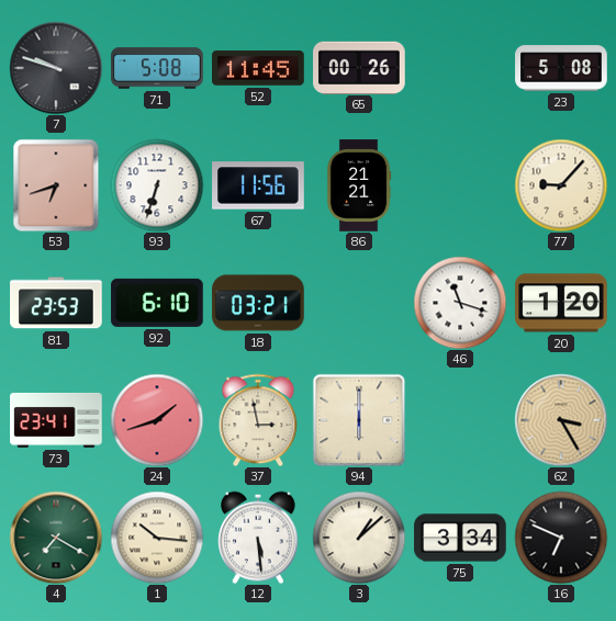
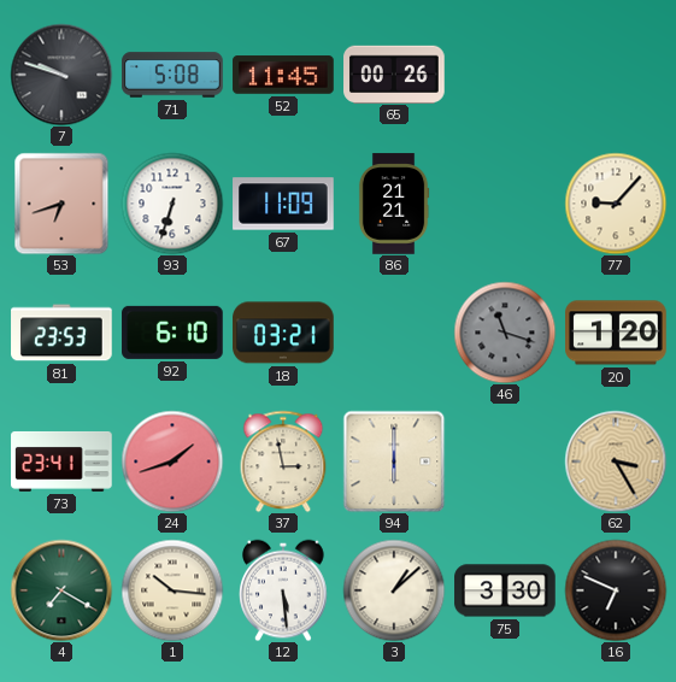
23: 5:08 -> none (561, 68)
67: 11:56 -> 11:09 (283, 204)
46 dial: white -> grey (505, 333)
75: 3:34 -> 3:30 (505, 590)
